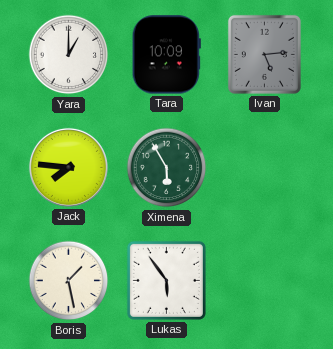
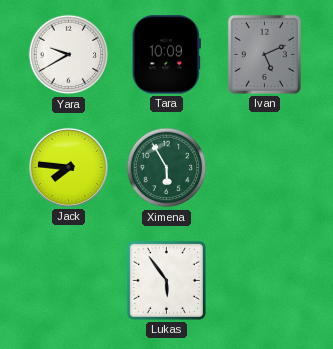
Yara: 1:00 -> 9:40 (69, 55)
Ivan: 5:14 -> 5:11 (264, 54)
Boris: 1:28 -> none (69, 281)
